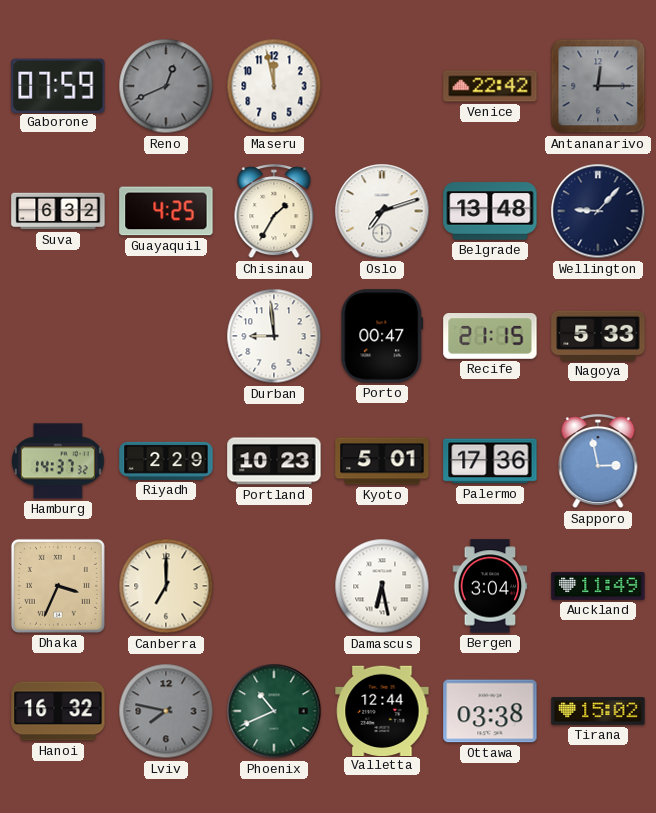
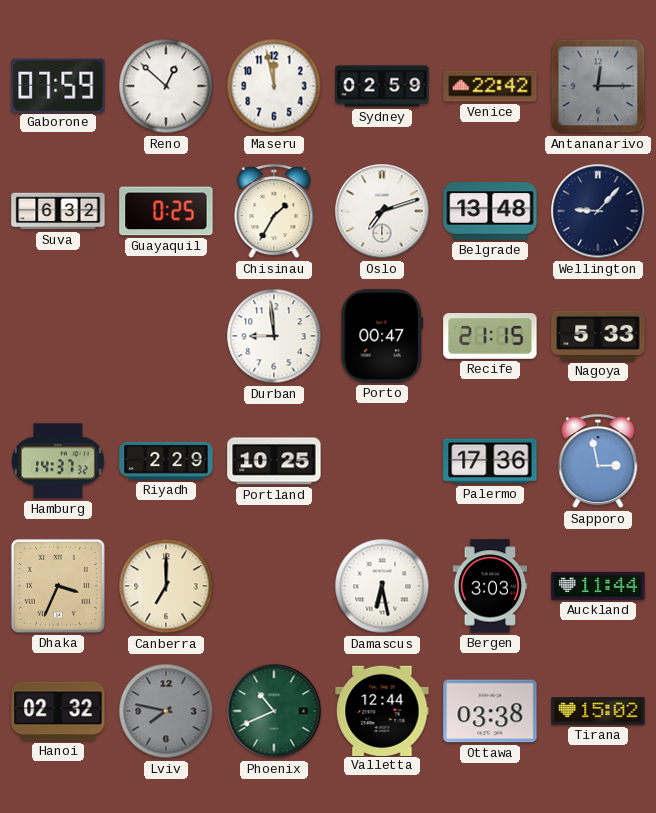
Reno: 12:41 -> 12:52 (166, 86)
Reno dial: grey -> white (166, 86)
Sydney: none -> 02:59 (382, 86)
Guayaquil: 4:25 -> 0:25 (166, 211)
Portland: 10:23 -> 10:25 (274, 461)
Kyoto: 5:01 -> none (382, 461)
Bergen: 3:04 -> 3:03 (490, 586)
Auckland: 11:49 -> 11:44 (598, 586)
Hanoi: 16:32 -> 02:32 (58, 711)
